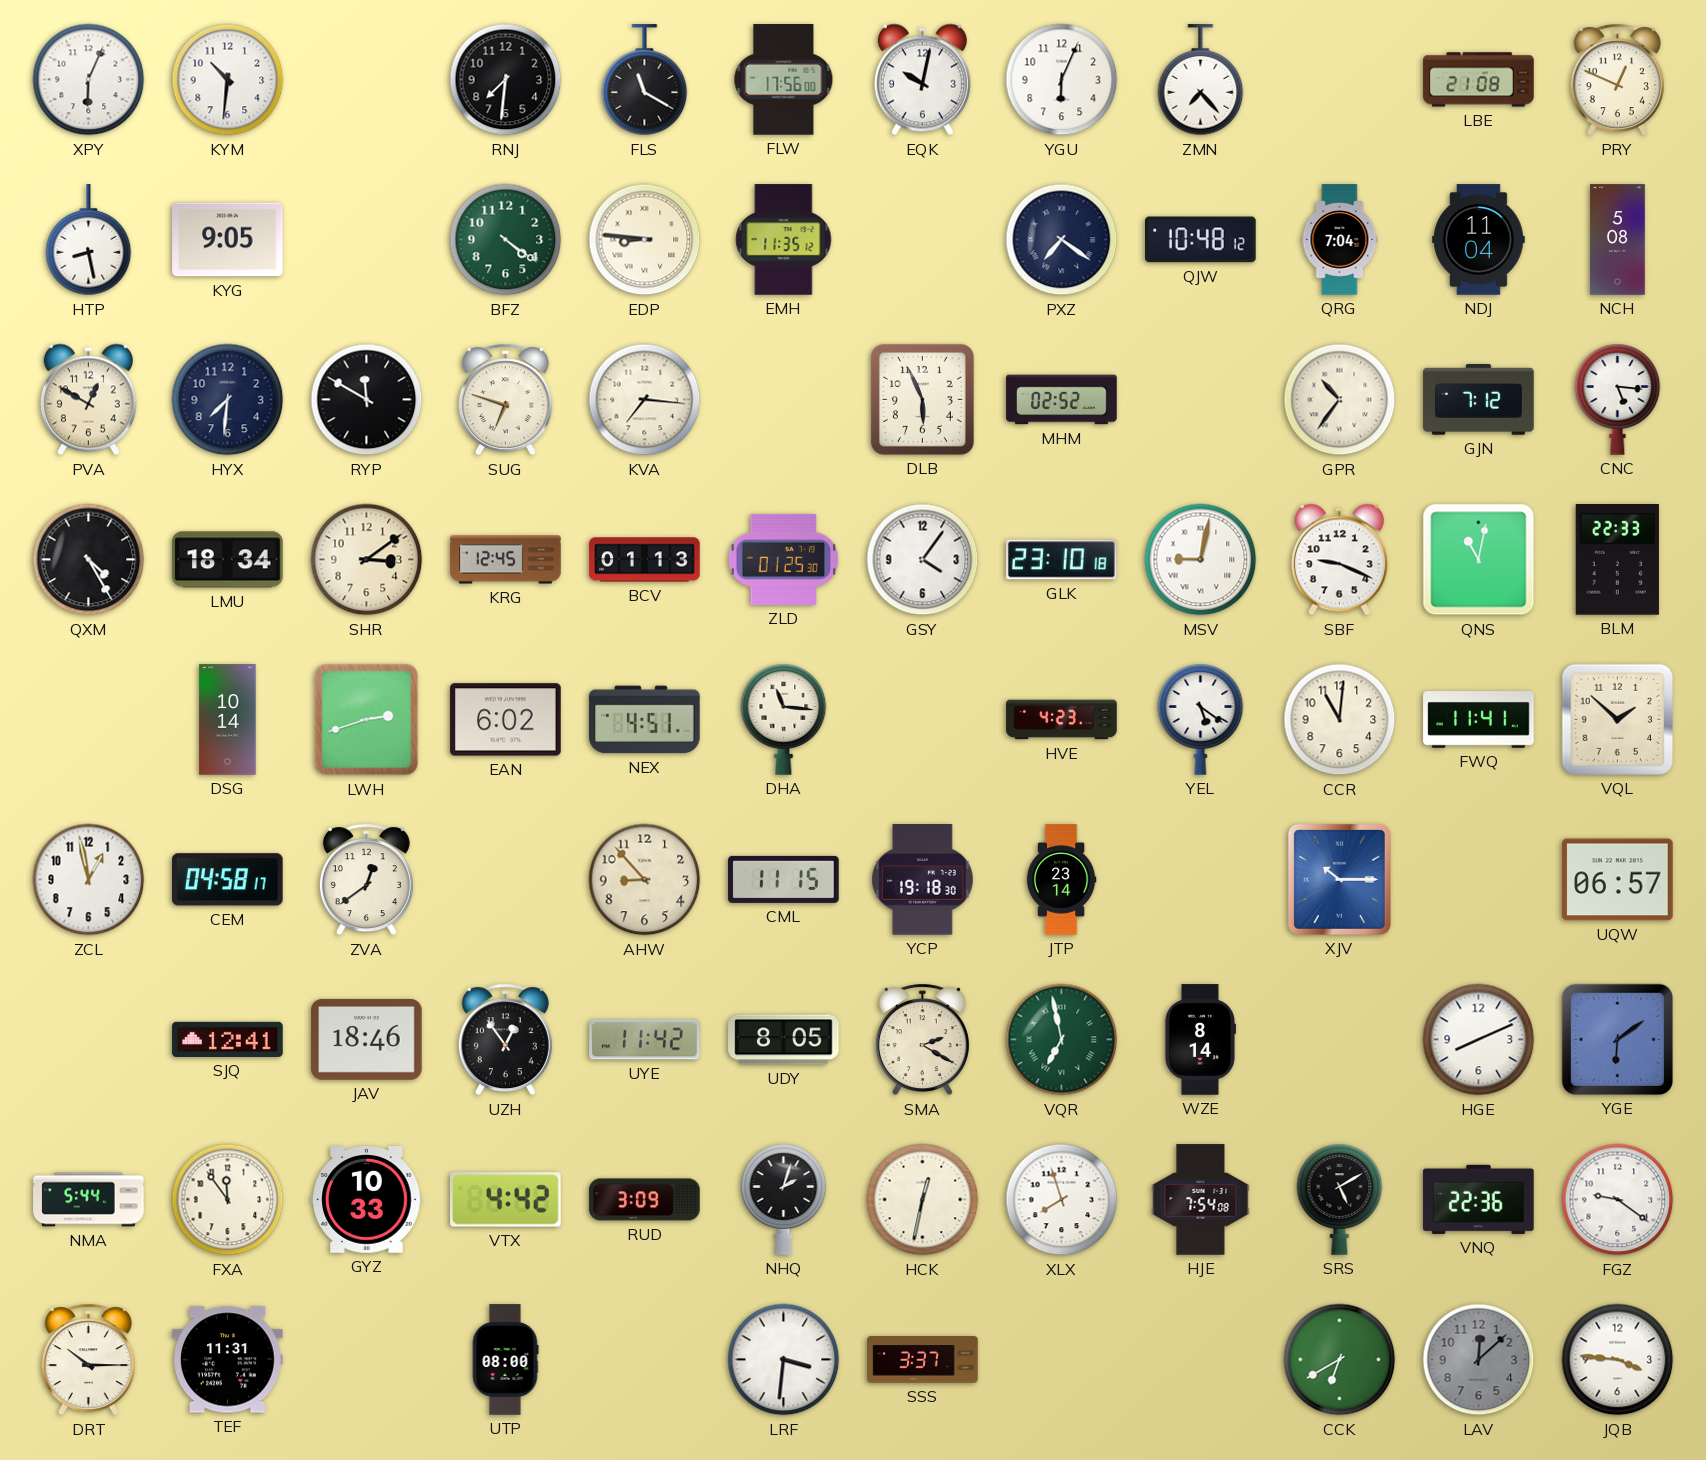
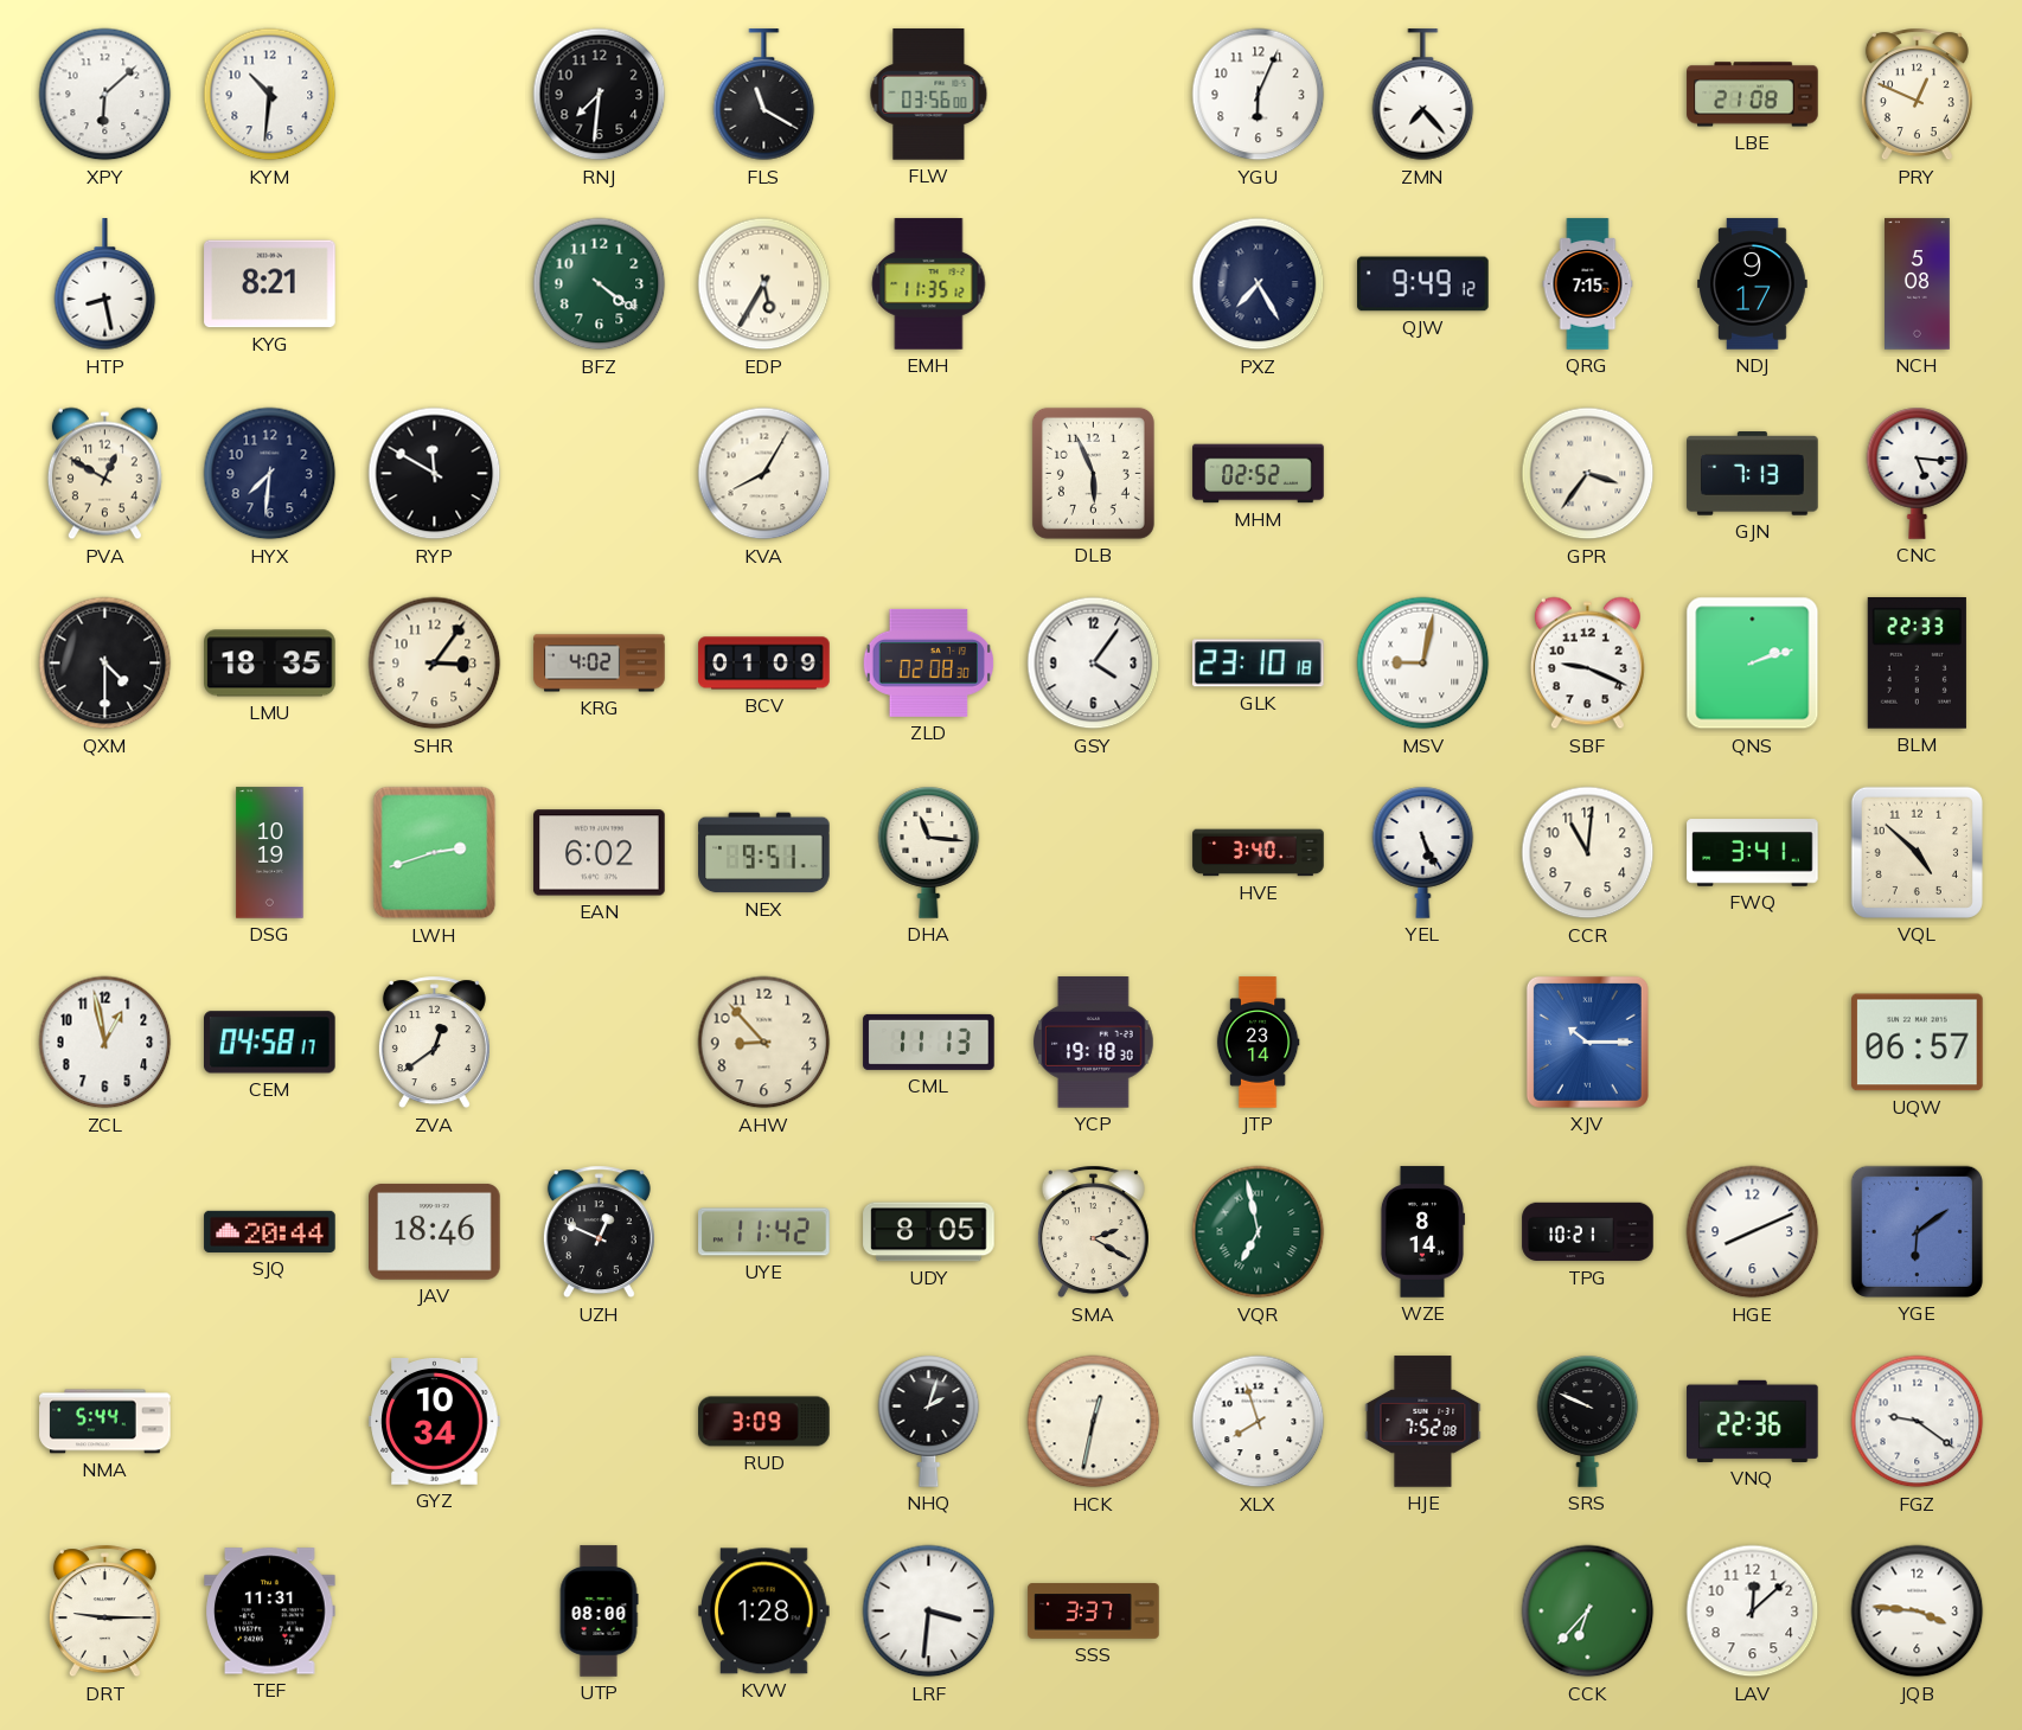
XPY: 6:04 -> 6:08 (105, 95)
FLW: 17:56 -> 03:56 (929, 95)
EQK: 10:02 -> none (922, 80)
KYG: 9:05 -> 8:21 (270, 284)
EDP: 8:46 -> 5:35 (764, 284)
PXZ: 7:21 -> 7:25 (1259, 284)
QJW: 10:48 -> 9:49 (1423, 284)
QRG: 7:04 -> 7:15 (1588, 284)
NDJ: 11:04 -> 9:17 (1753, 284)
SUG: 6:48 -> none (505, 400)
KVA: 7:16 -> 8:05 (764, 474)
GPR: 10:36 -> 3:36 (1588, 474)
GJN: 7:12 -> 7:13 (1753, 474)
QXM: 4:25 -> 4:30 (105, 664)
LMU: 18:34 -> 18:35 (270, 664)
SHR: 3:09 -> 3:06 (435, 664)
KRG: 12:45 -> 4:02 (600, 664)
BCV: 01:13 -> 01:09 (764, 664)
ZLD: 01:25 -> 02:08 (928, 662)
QNS: 11:02 -> 2:12 (1753, 664)
DSG: 10:14 -> 10:19 (270, 853)
NEX: 4:51 -> 9:51 (764, 853)
HVE: 4:23 -> 3:40 (1259, 853)
YEL: 5:21 -> 5:26 (1423, 852)
FWQ: 11:41 -> 3:41 (1753, 853)
VQL: 1:52 -> 4:52 (1917, 852)
CML: 11:15 -> 11:13 (929, 1042)
SJQ: 12:41 -> 20:44 (270, 1231)
UZH: 12:54 -> 12:49 (599, 1232)
TPG: none -> 10:21 (1588, 1232)
FXA: 11:54 -> none (228, 1200)
GYZ: 10:33 -> 10:34 (435, 1422)
VTX: 4:42 -> none (506, 1200)
HJE: 7:54 -> 7:52 (1423, 1422)
SRS: 5:10 -> 9:49 (1588, 1421)
DRT: 10:15 -> 9:15 (104, 1612)
KVW: none -> 1:28 (764, 1612)
CCK: 6:40 -> 6:37 (1588, 1612)
LAV dial: grey -> white (1753, 1612)
